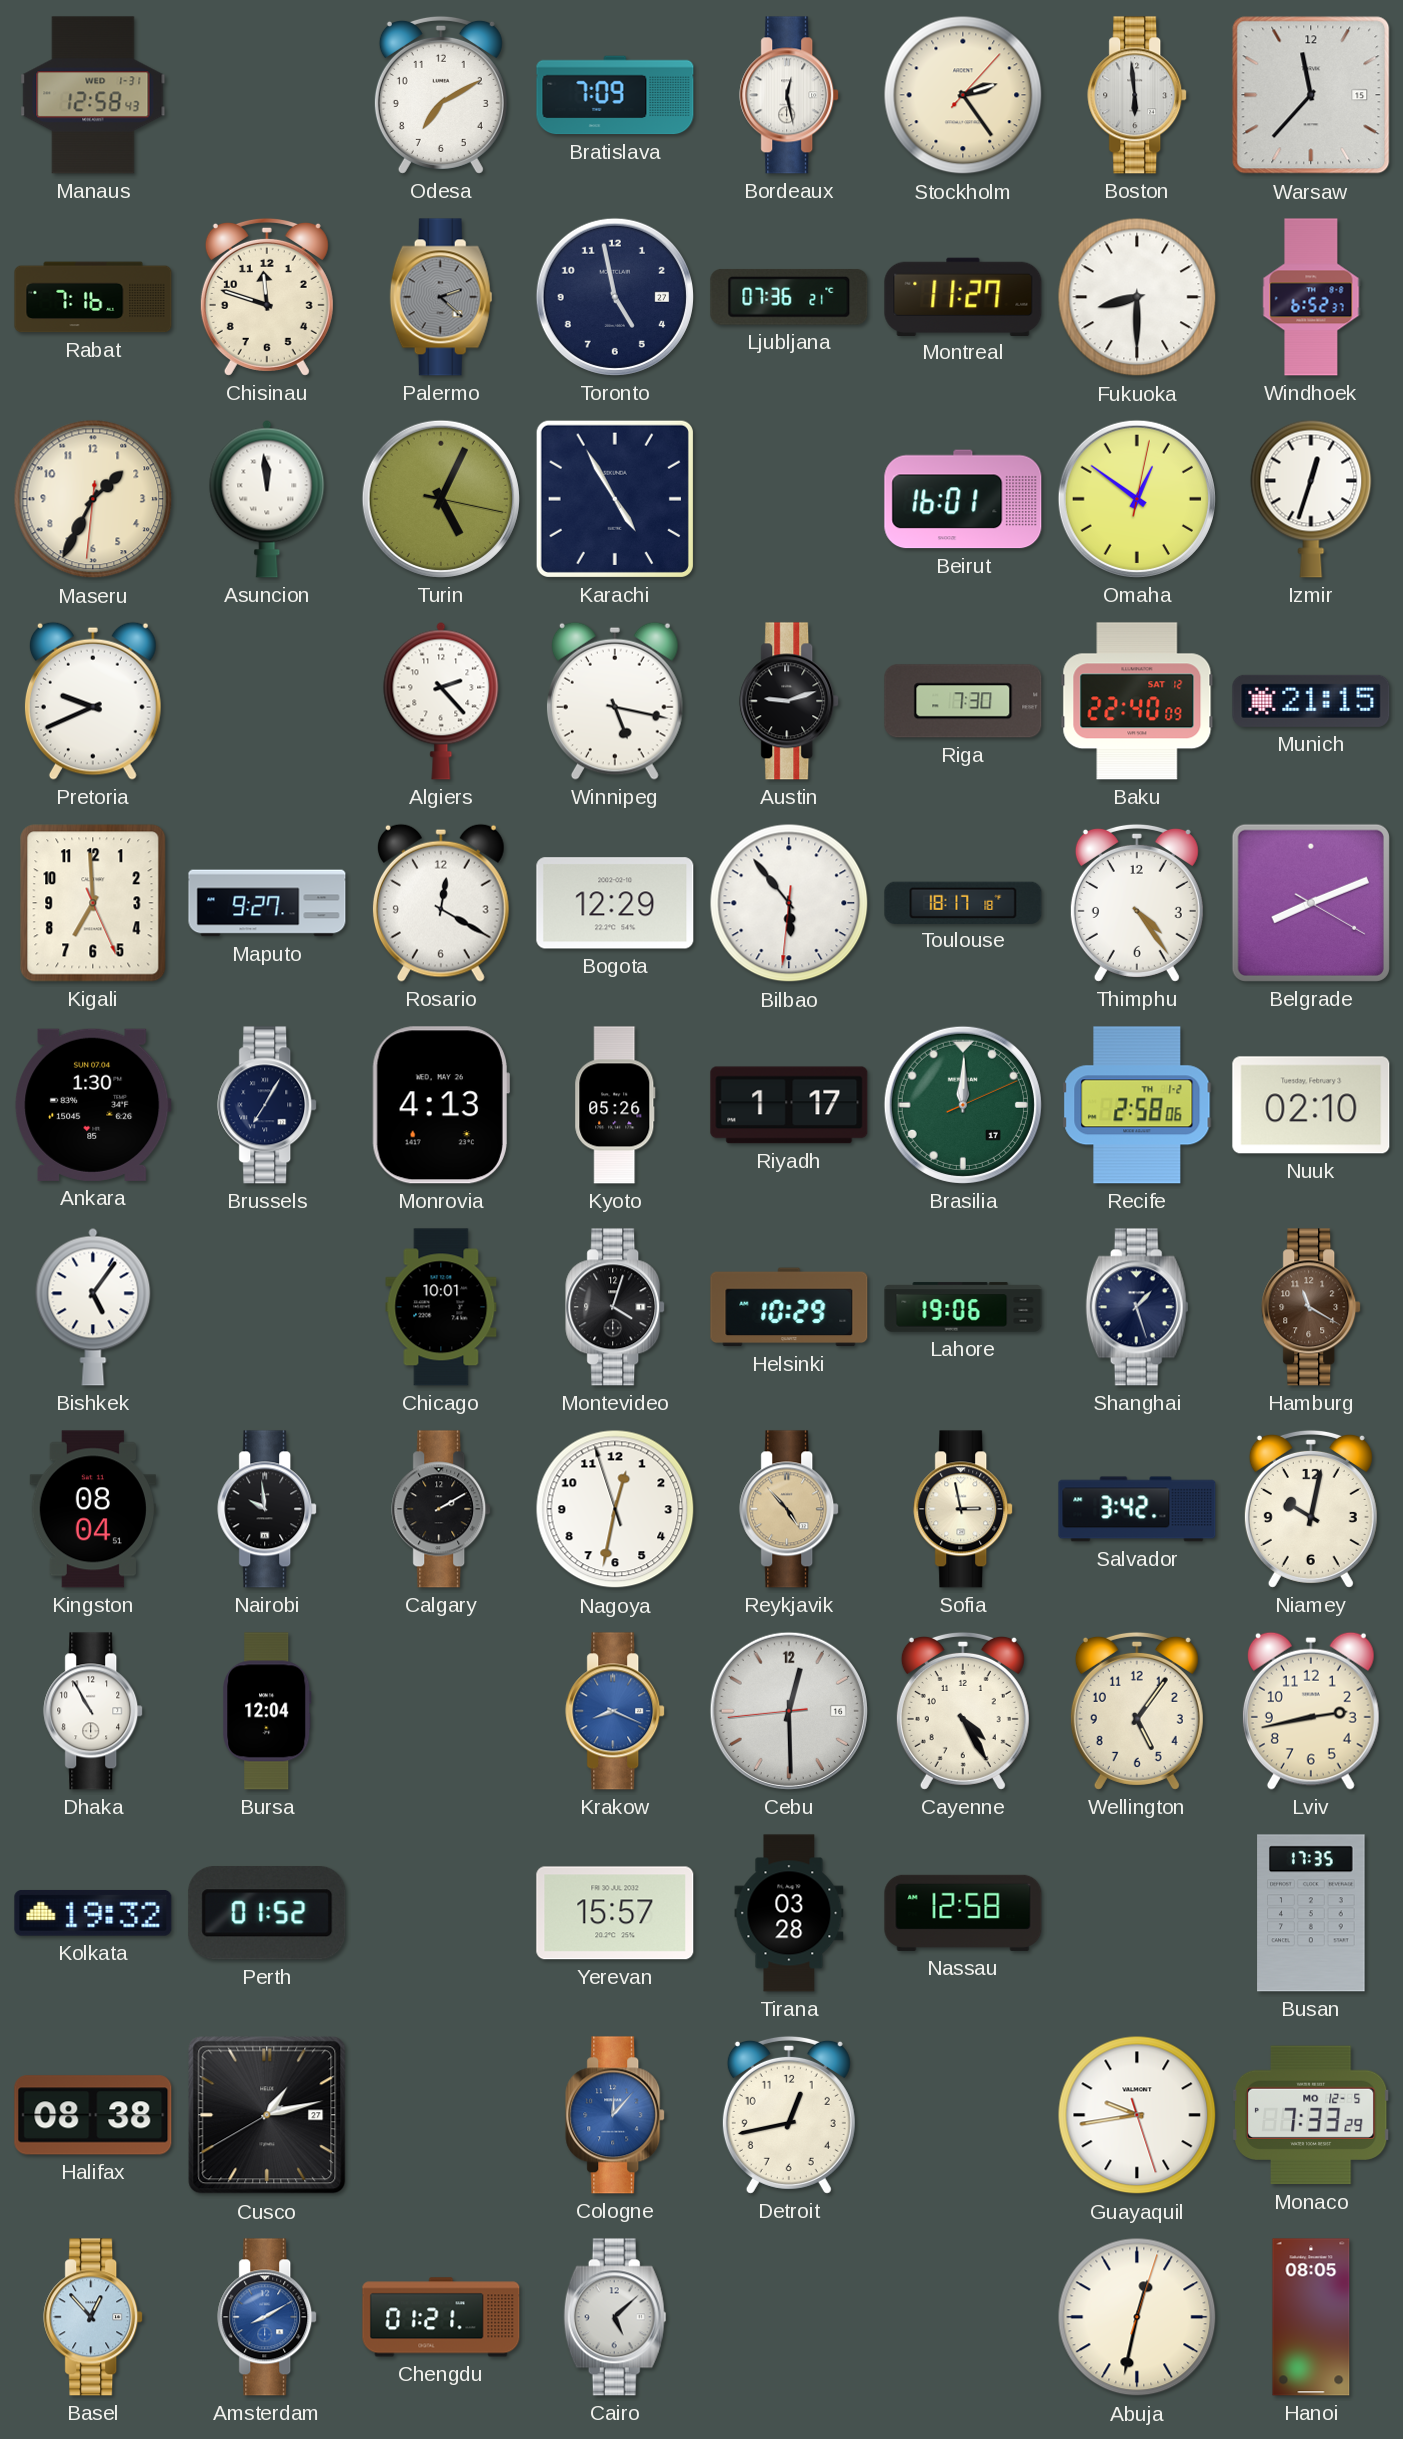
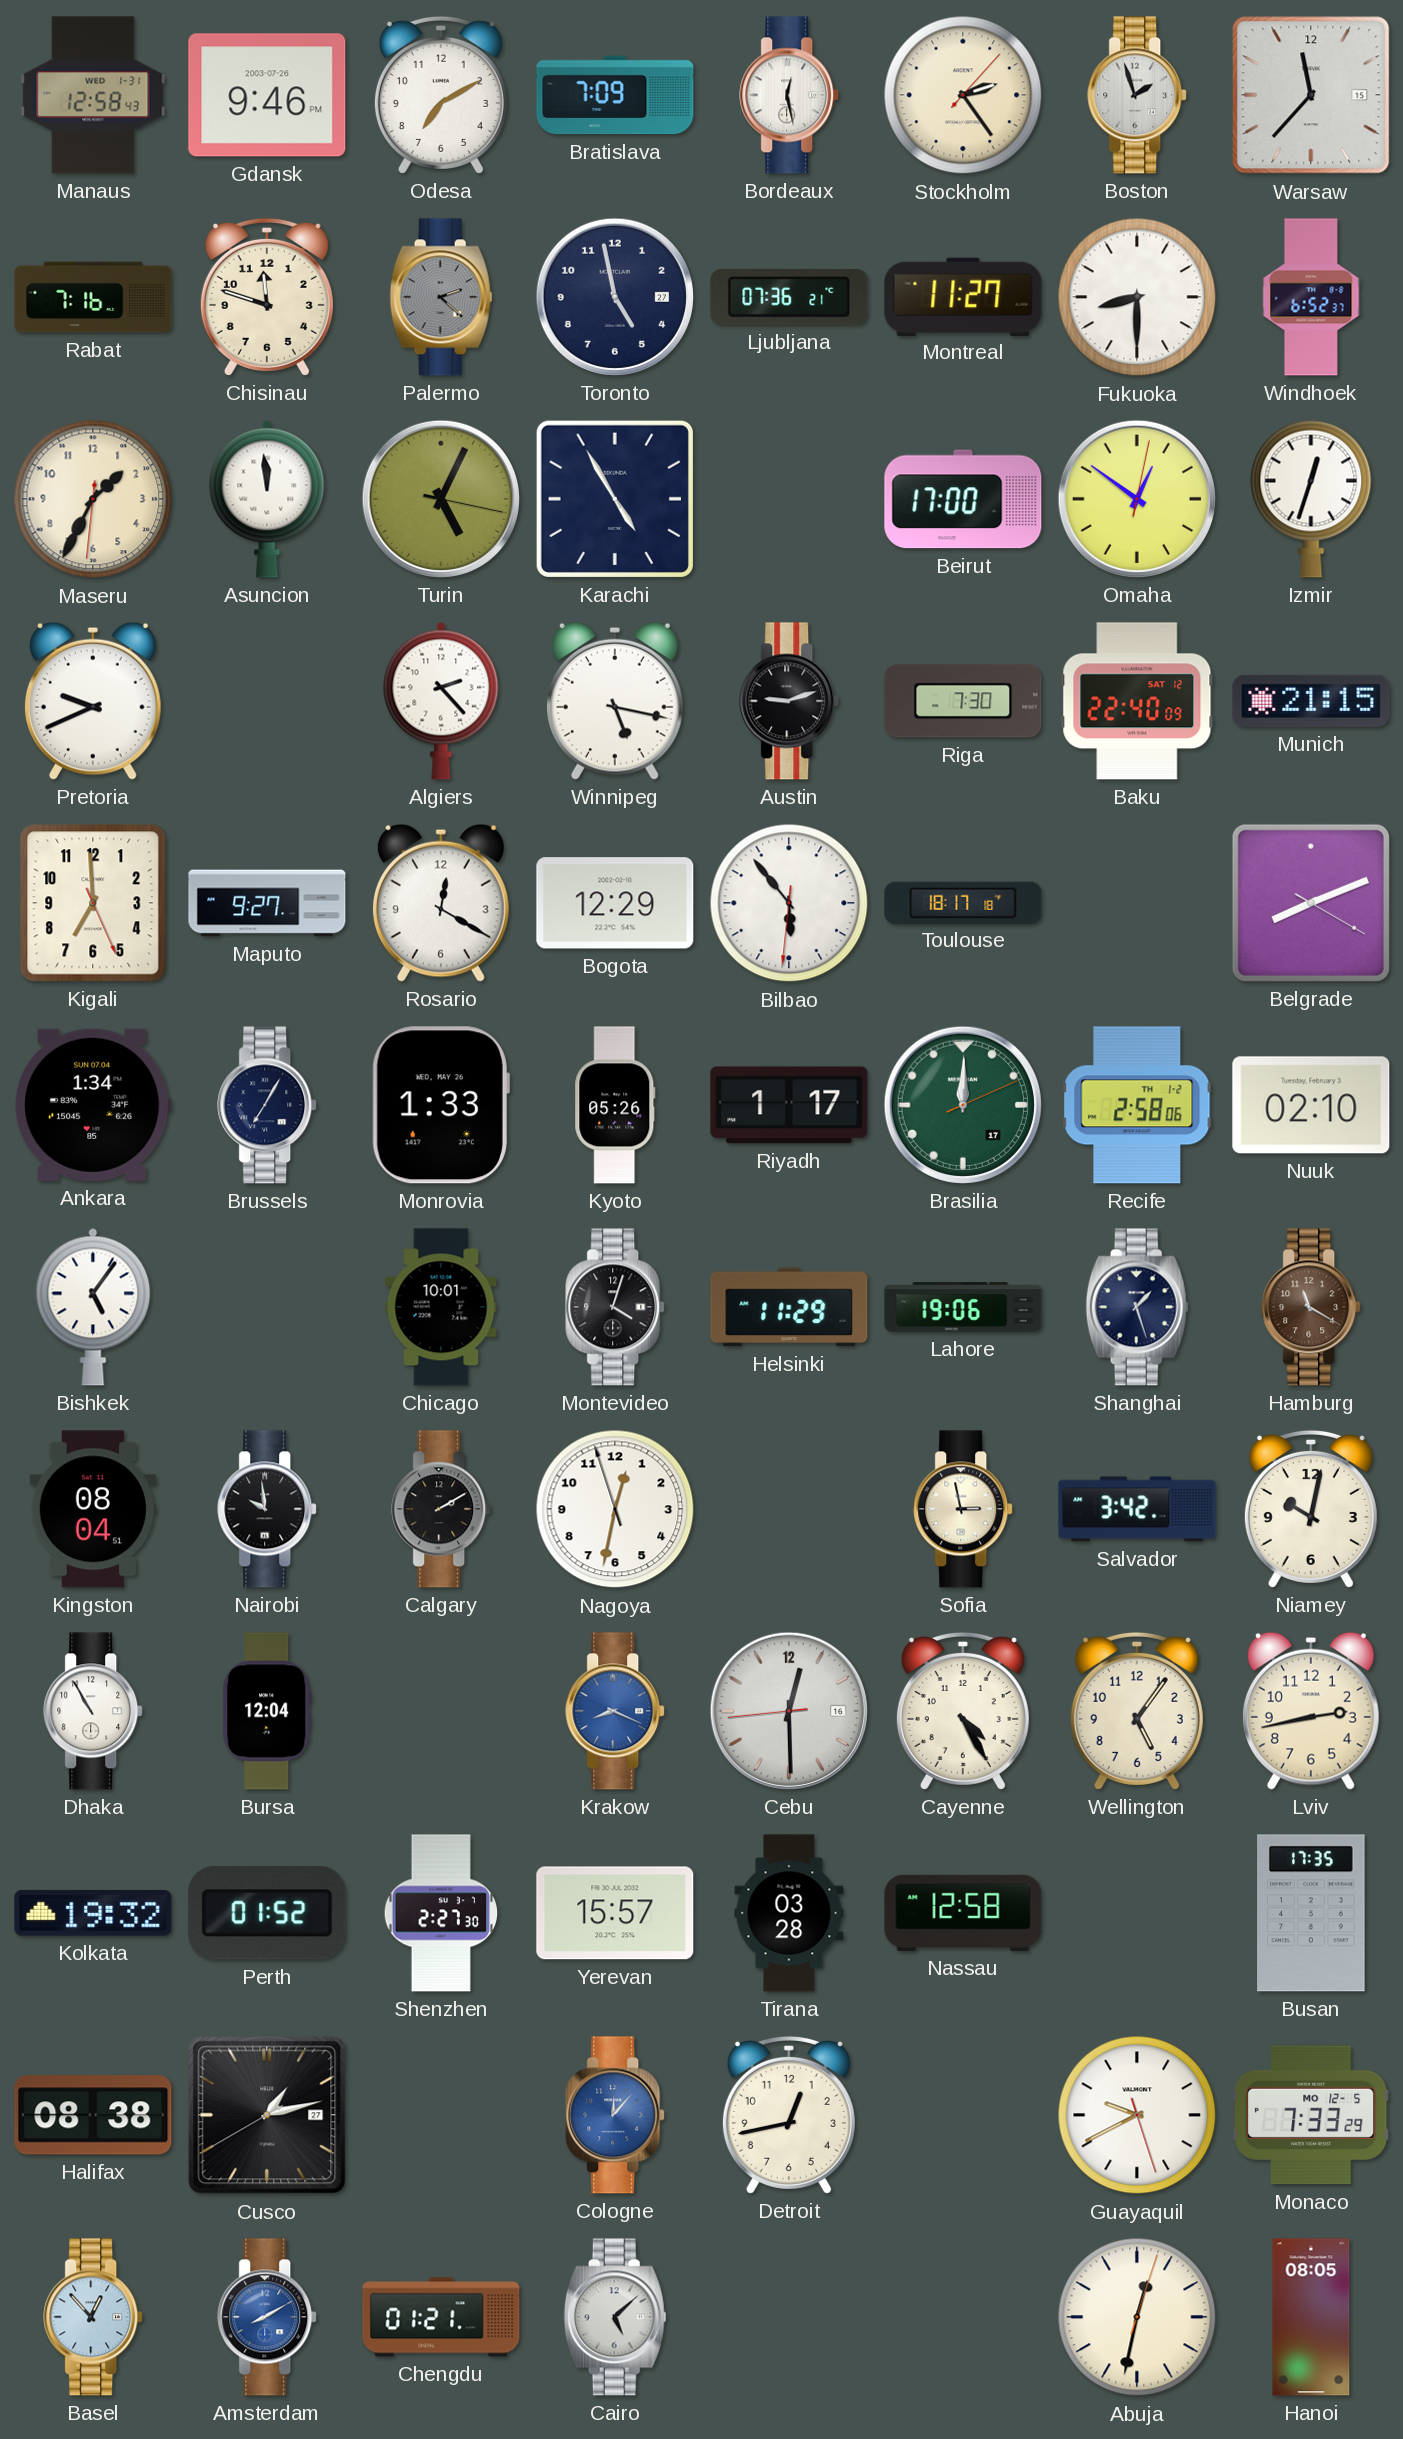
Gdansk: none -> 9:46 (267, 95)
Boston: 5:59 -> 1:57 (1138, 95)
Beirut: 16:01 -> 17:00 (963, 499)
Thimphu: 4:24 -> none (1137, 903)
Ankara: 1:30 -> 1:34 (93, 1105)
Monrovia: 4:13 -> 1:33 (441, 1105)
Helsinki: 10:29 -> 11:29 (789, 1307)
Reykjavik: 4:53 -> none (790, 1509)
Shenzhen: none -> 2:27 (441, 1913)
Guayaquil: 9:43 -> 9:40 (1137, 2115)
